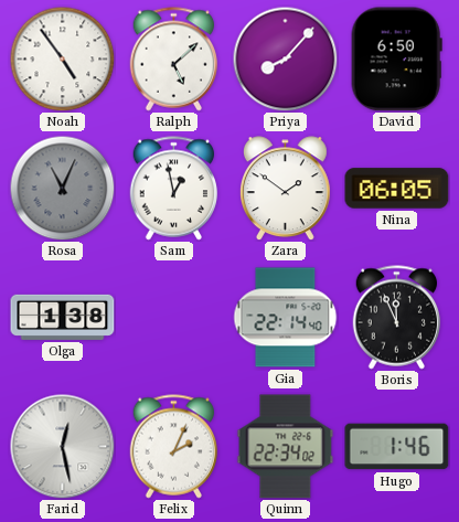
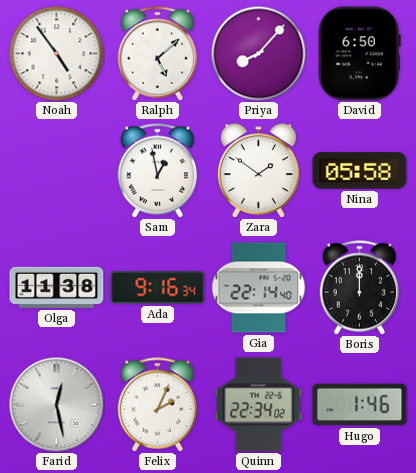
Rosa: 11:04 -> none (62, 188)
Nina: 06:05 -> 05:58 (360, 171)
Olga: 1:38 -> 11:38 (57, 287)
Ada: none -> 9:16 (158, 288)
Boris: 11:56 -> 12:00 (360, 288)
